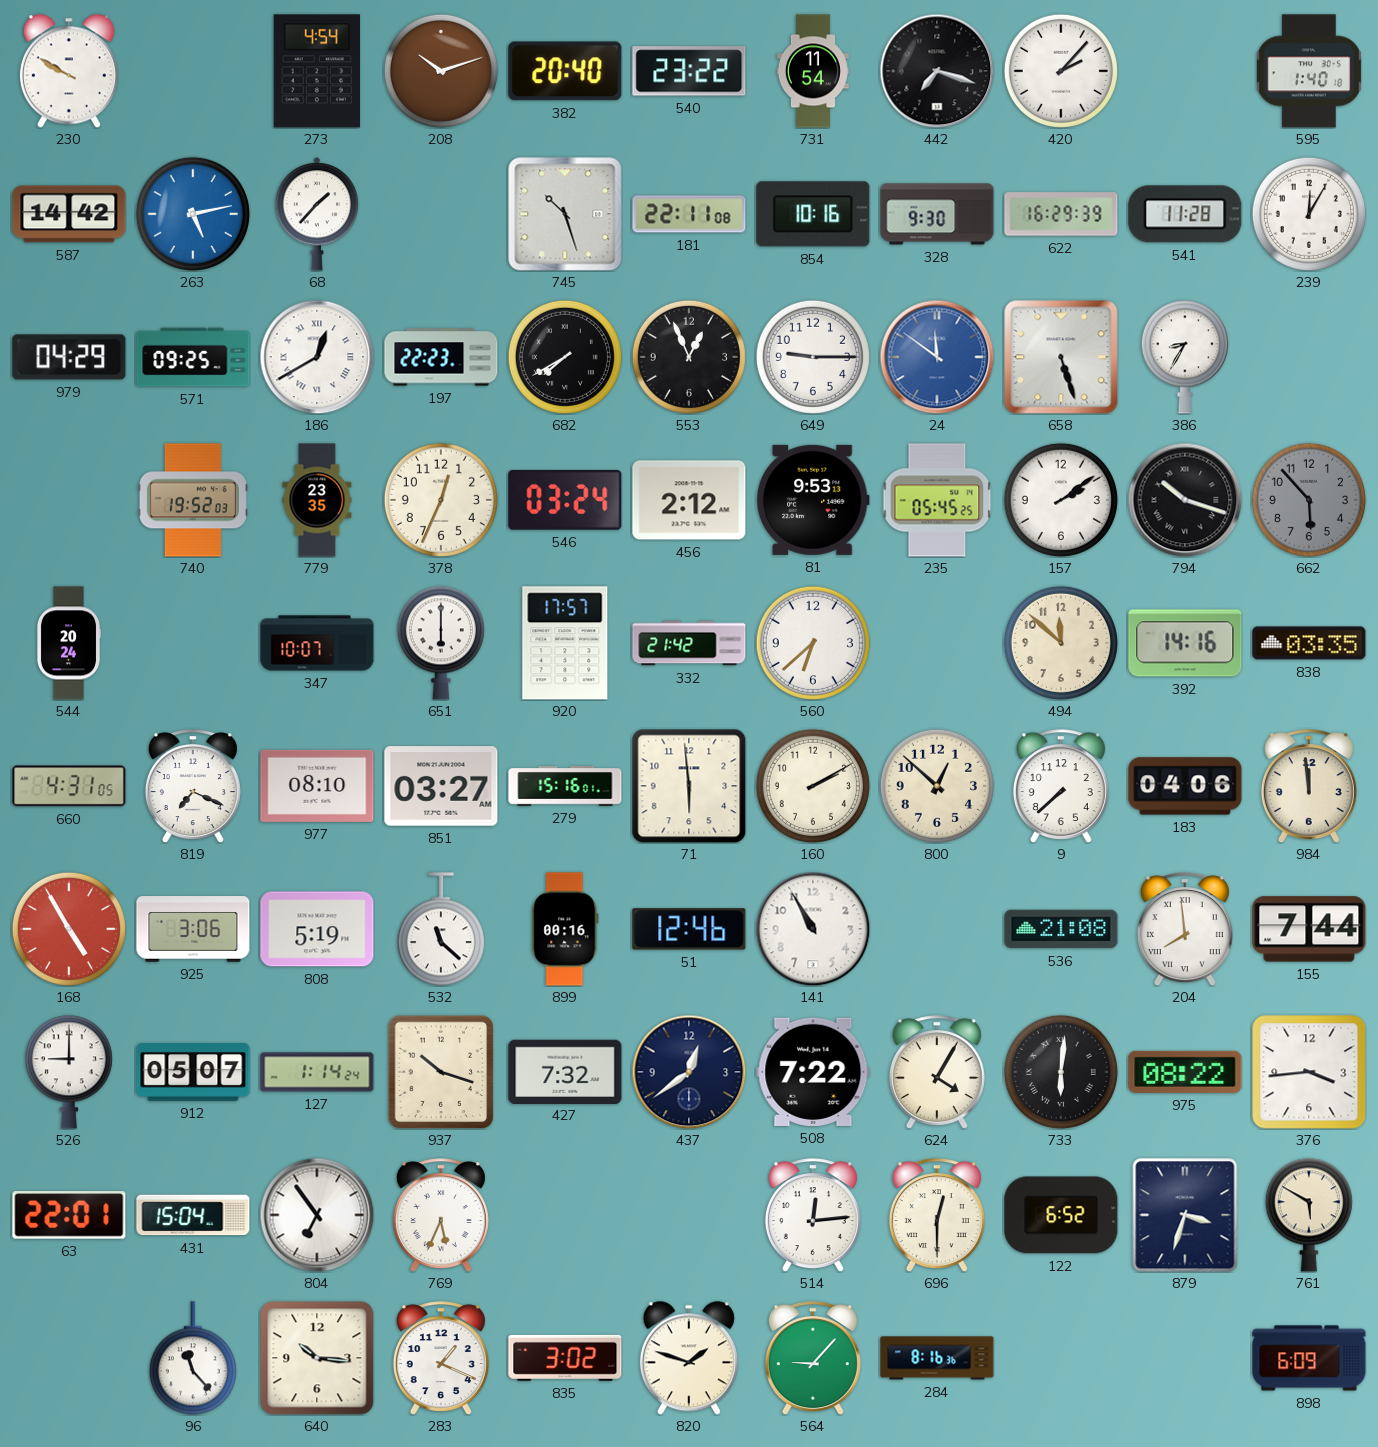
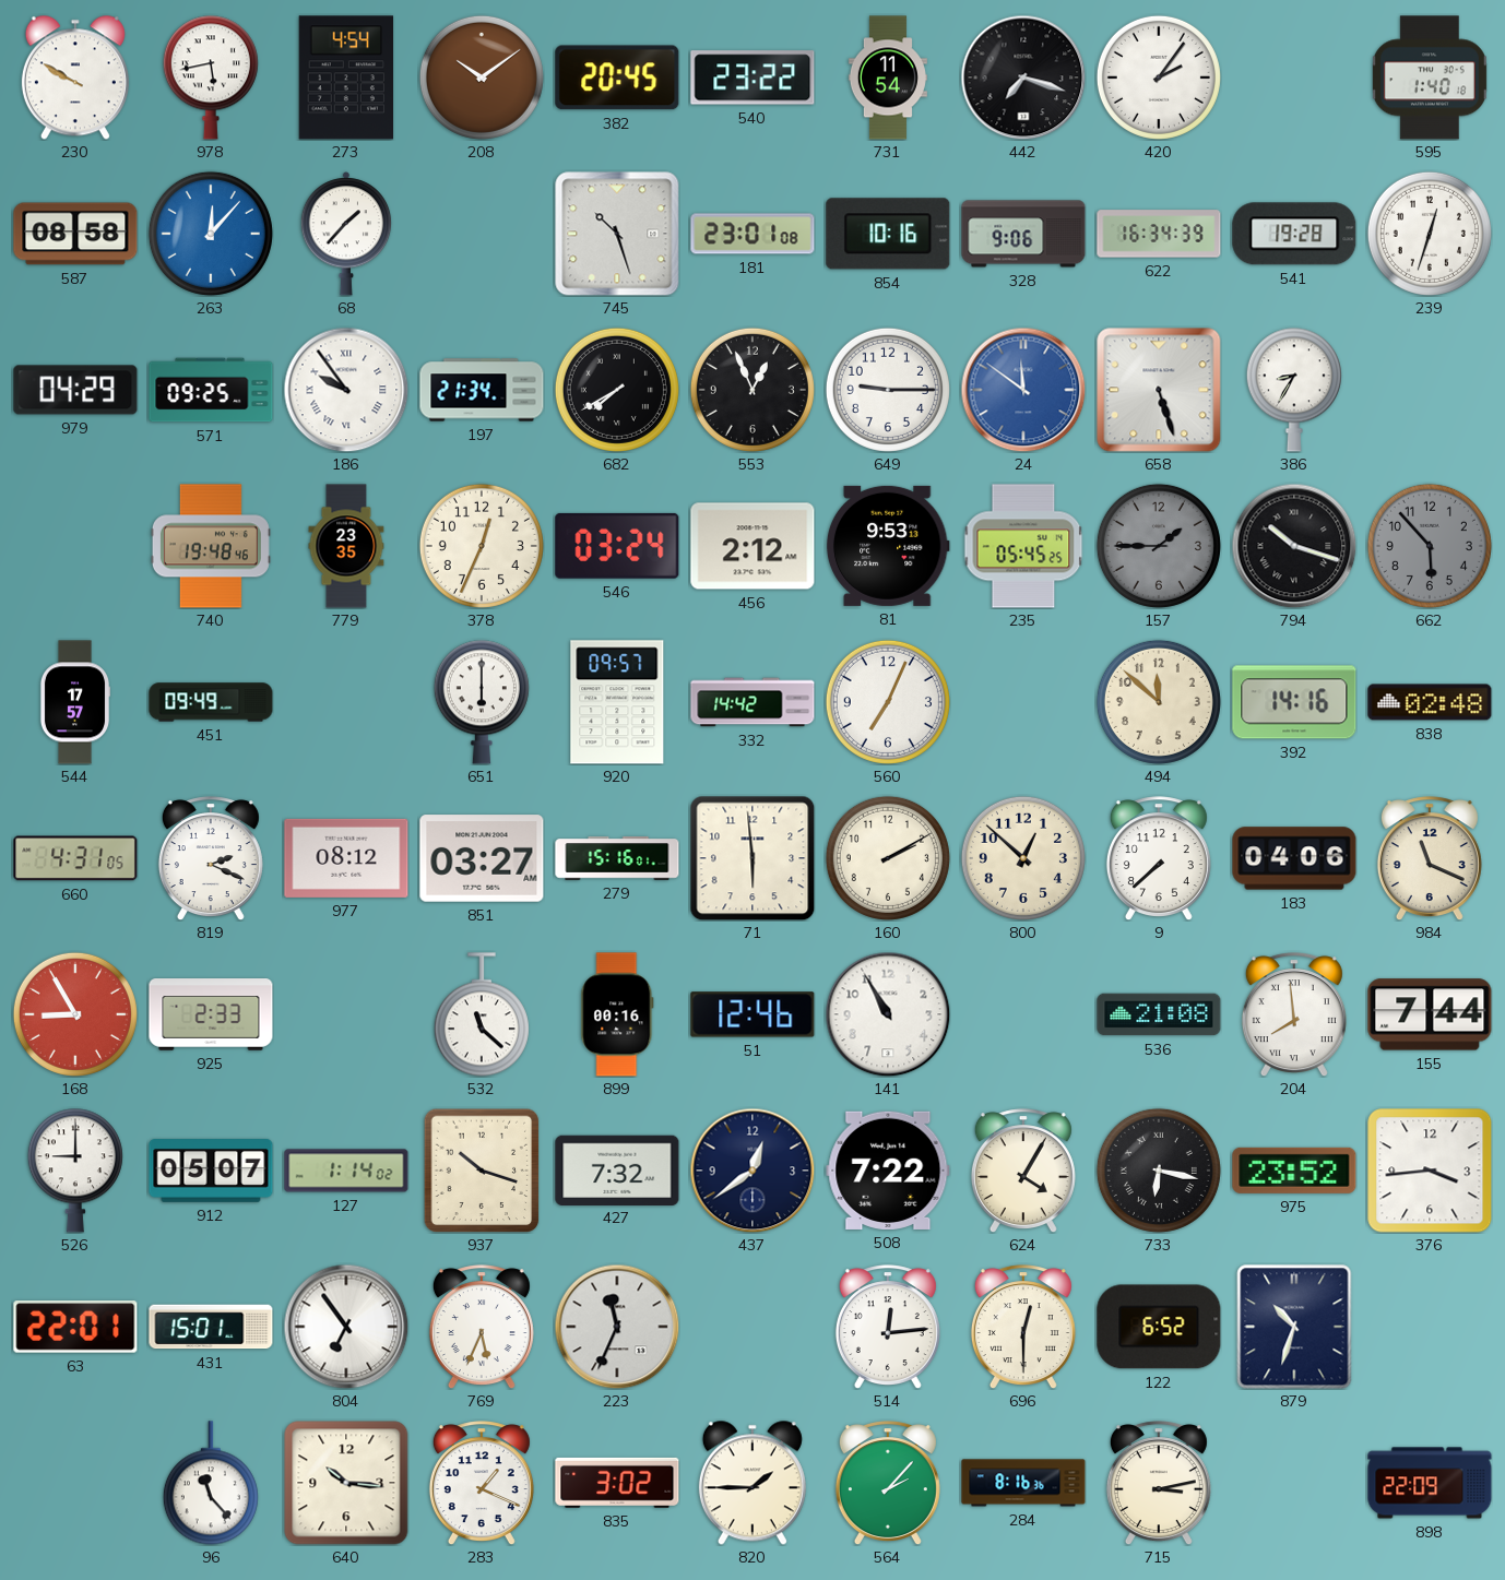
978: none -> 5:43 (211, 78)
208: 10:12 -> 10:09 (482, 78)
382: 20:40 -> 20:45 (617, 78)
420: 2:07 -> 2:06 (1159, 78)
587: 14:42 -> 08:58 (75, 234)
263: 5:13 -> 12:07 (211, 234)
181: 22:11 -> 23:01 (752, 234)
328: 9:30 -> 9:06 (1023, 234)
622: 16:29 -> 16:34 (1159, 234)
541: 11:28 -> 19:28 (1294, 234)
239: 12:05 -> 12:33 (1430, 234)
186: 12:40 -> 9:54 (346, 390)
197: 22:23 -> 21:34 (482, 390)
740: 19:52 -> 19:48 (211, 546)
157: 2:09 -> 1:45 (1159, 546)
157 dial: white -> grey (1159, 546)
544: 20:24 -> 17:57 (74, 702)
451: none -> 09:49 (211, 702)
347: 10:07 -> none (317, 643)
920: 17:57 -> 09:57 (617, 702)
332: 21:42 -> 14:42 (752, 702)
560: 6:38 -> 7:04 (888, 702)
838: 03:35 -> 02:48 (1430, 702)
819: 7:19 -> 2:19 (211, 858)
977: 08:10 -> 08:12 (346, 858)
984: 11:59 -> 11:19 (1430, 858)
168: 4:55 -> 8:55 (75, 1014)
925: 3:06 -> 2:33 (211, 1014)
808: 5:19 -> none (317, 929)
127: 1:14:24 -> 1:14:02 (346, 1171)
733: 6:01 -> 6:17 (1159, 1171)
975: 08:22 -> 23:52 (1294, 1171)
431: 15:04 -> 15:01 (211, 1327)
223: none -> 11:34 (617, 1327)
879: 3:33 -> 10:33 (1294, 1327)
761: 5:50 -> none (1309, 1215)
820: 1:48 -> 1:45 (752, 1483)
564: 9:07 -> 2:07 (888, 1483)
715: none -> 3:13 (1159, 1483)
898: 6:09 -> 22:09 (1430, 1483)
